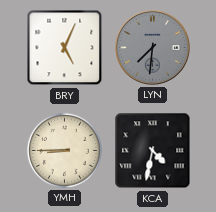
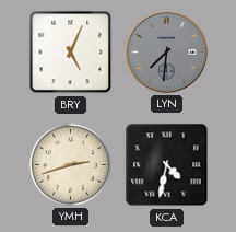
YMH: 8:45 -> 2:42 (70, 164)
